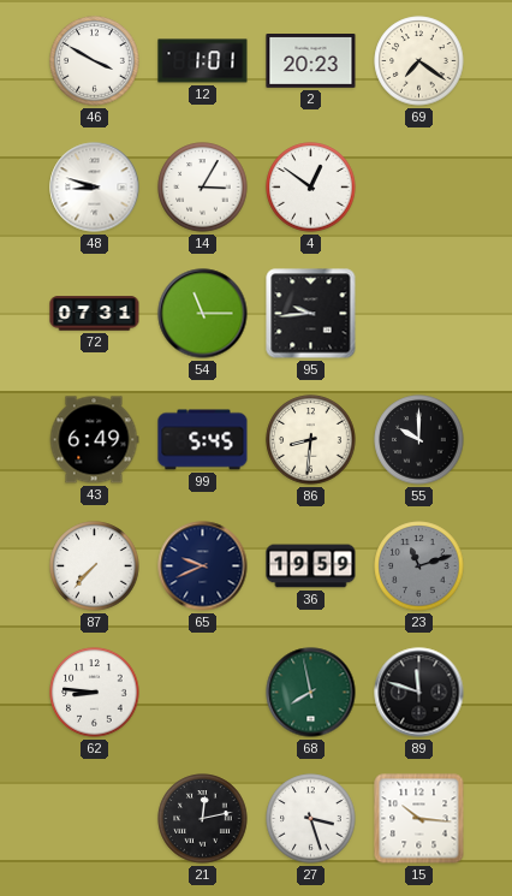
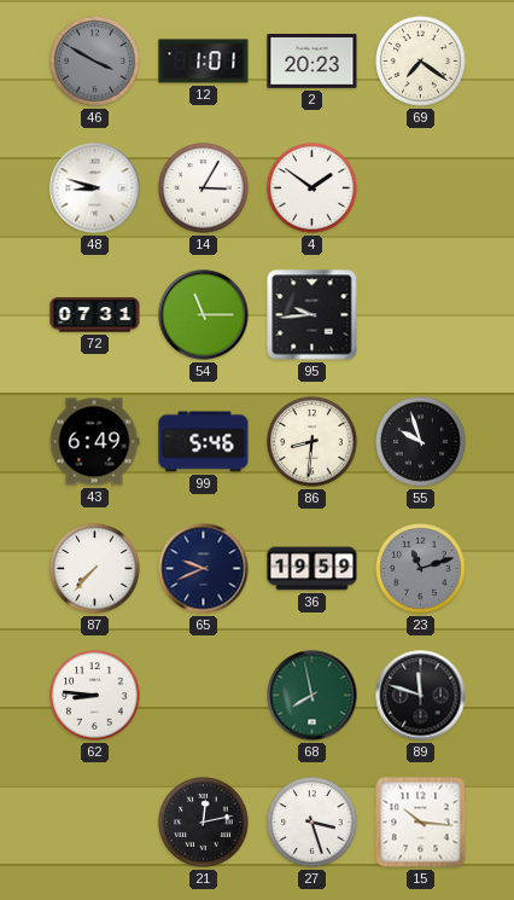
46 dial: white -> grey (95, 62)
4: 12:51 -> 1:51 (313, 188)
99: 5:45 -> 5:46 (204, 442)
55: 10:00 -> 9:57 (421, 442)
